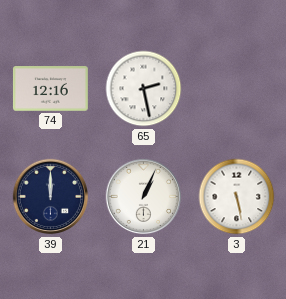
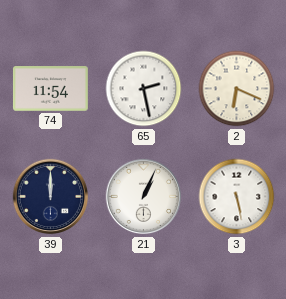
74: 12:16 -> 11:54 (50, 89)
2: none -> 6:19 (237, 89)
